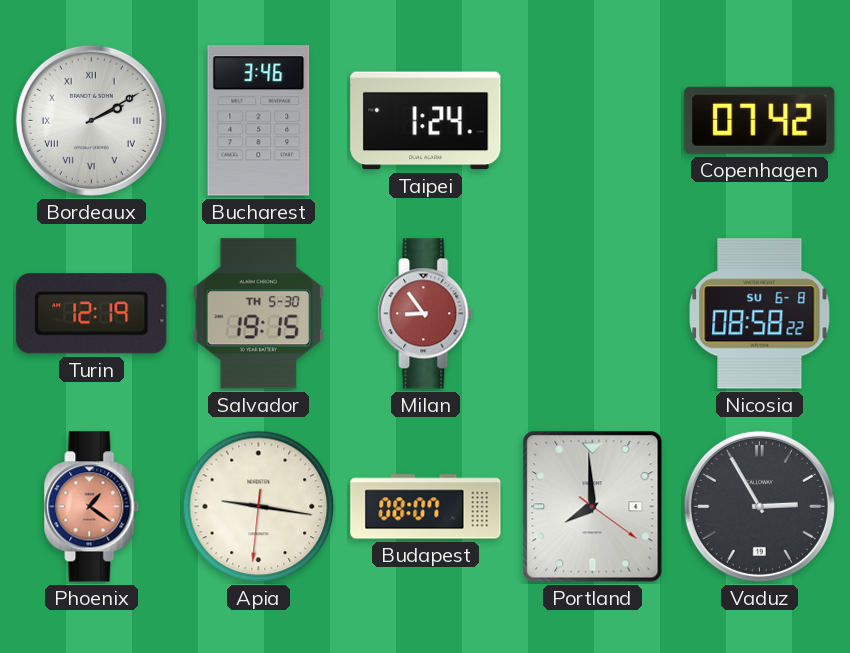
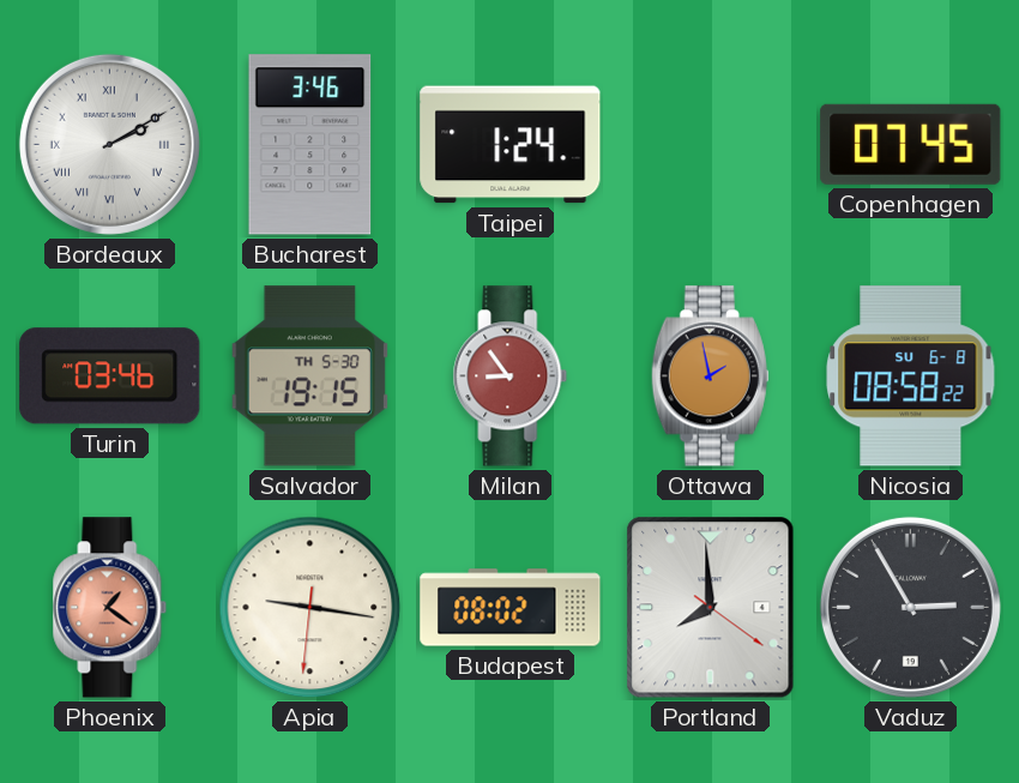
Copenhagen: 07:42 -> 07:45 (911, 144)
Turin: 12:19 -> 03:46 (110, 377)
Ottawa: none -> 1:58 (710, 377)
Budapest: 08:07 -> 08:02 (511, 608)
